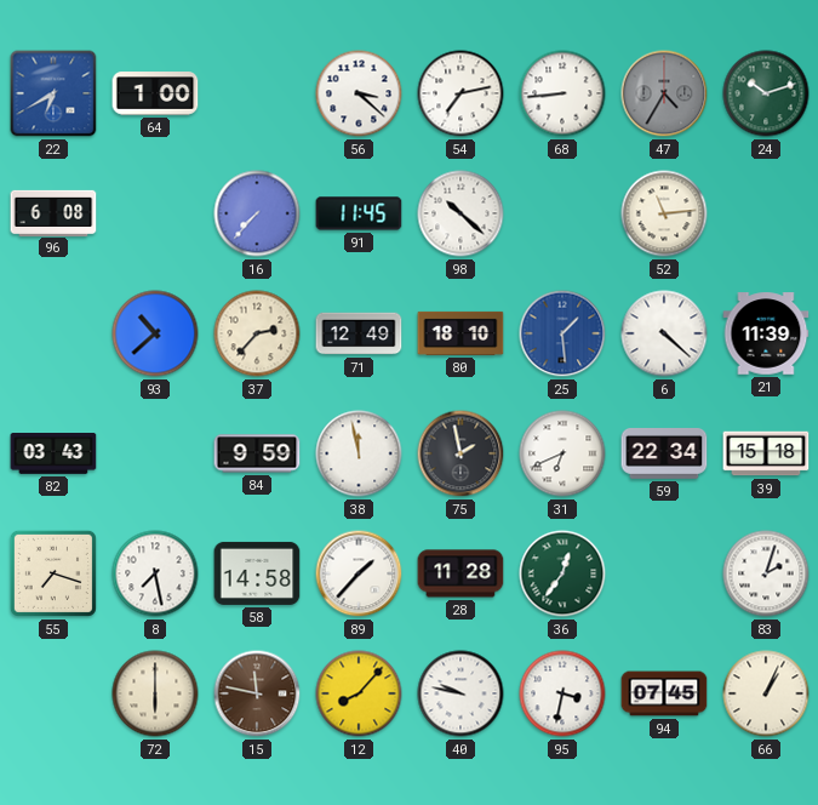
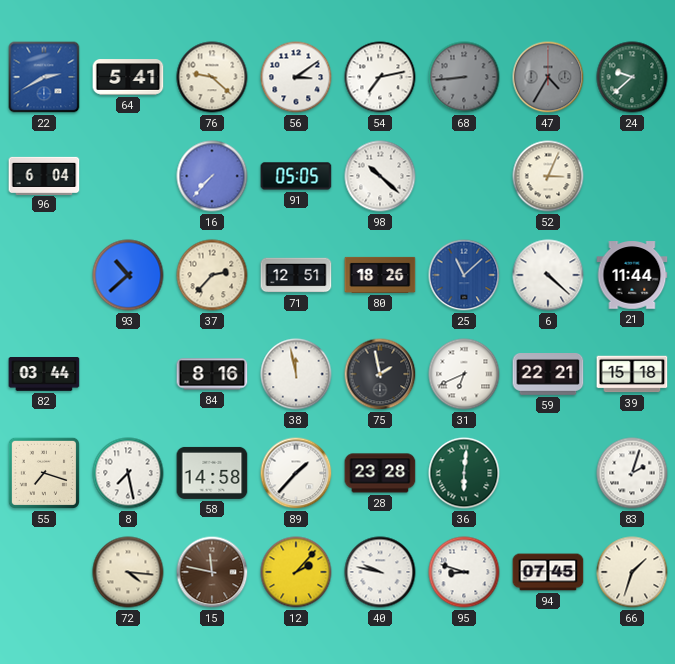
22: 6:40 -> 2:40 (44, 77)
64: 1:00 -> 5:41 (128, 77)
76: none -> 9:22 (212, 77)
56: 3:22 -> 3:09 (296, 77)
68 dial: white -> grey (464, 77)
24: 10:12 -> 9:38 (632, 77)
96: 6:08 -> 6:04 (44, 175)
91: 11:45 -> 05:05 (296, 176)
52: 11:14 -> 3:04 (548, 176)
71: 12:49 -> 12:51 (296, 275)
80: 18:10 -> 18:26 (380, 275)
25: 1:29 -> 11:08 (464, 275)
21: 11:39 -> 11:44 (632, 275)
82: 03:43 -> 03:44 (44, 374)
84: 9:59 -> 8:16 (212, 374)
59: 22:34 -> 22:21 (548, 375)
28: 11:28 -> 23:28 (380, 473)
36: 12:36 -> 6:01 (464, 473)
72: 6:00 -> 4:16 (128, 572)
12: 8:07 -> 2:07 (296, 572)
95: 3:32 -> 8:48 (464, 572)
66: 1:04 -> 1:33 (632, 572)
